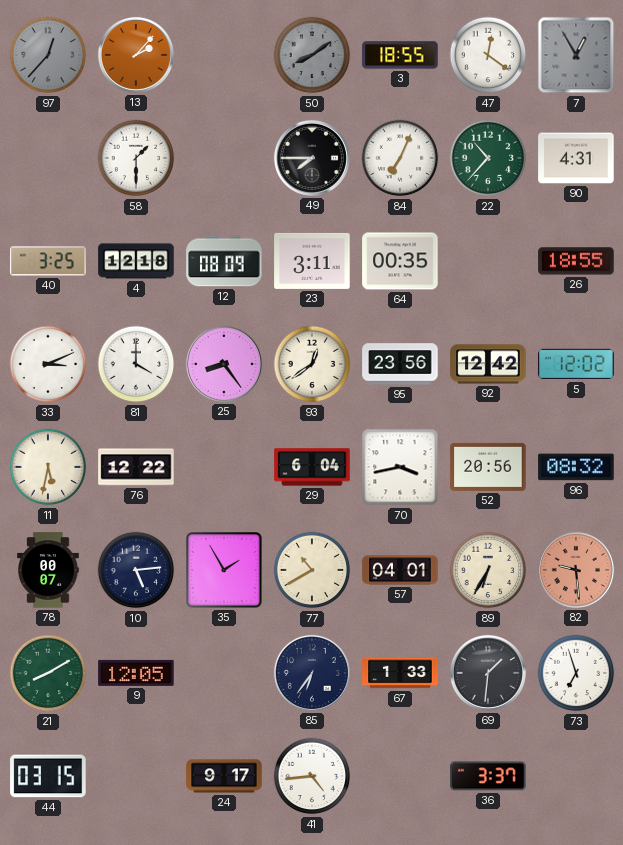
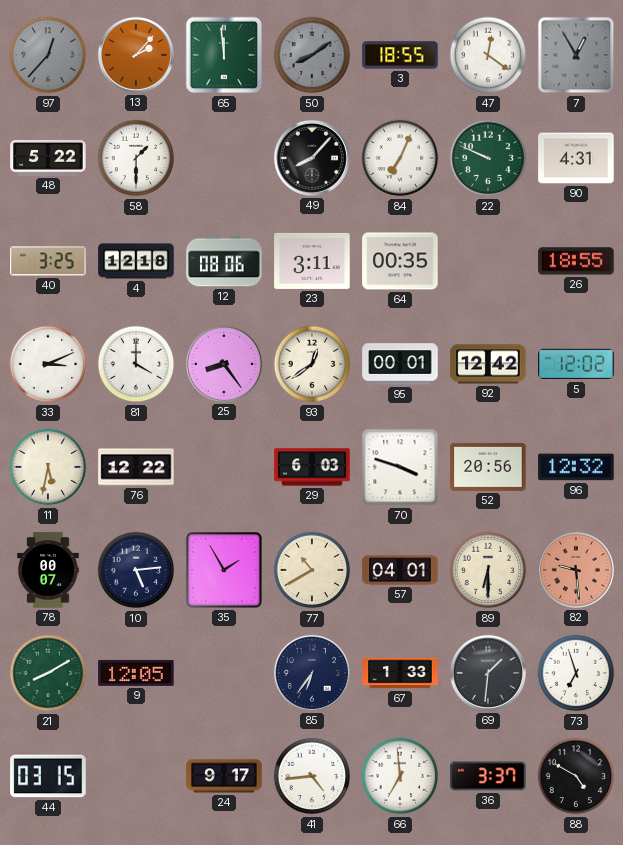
65: none -> 11:59 (224, 55)
48: none -> 5:22 (48, 158)
49: 7:45 -> 8:07 (312, 158)
22: 10:37 -> 9:49 (488, 158)
12: 08:09 -> 08:06 (224, 261)
95: 23:56 -> 00:01 (400, 364)
29: 6:04 -> 6:03 (312, 467)
70: 3:43 -> 3:48 (400, 467)
96: 08:32 -> 12:32 (576, 467)
89: 6:35 -> 6:30 (488, 570)
66: none -> 6:59 (400, 776)
88: none -> 4:50 (576, 776)
